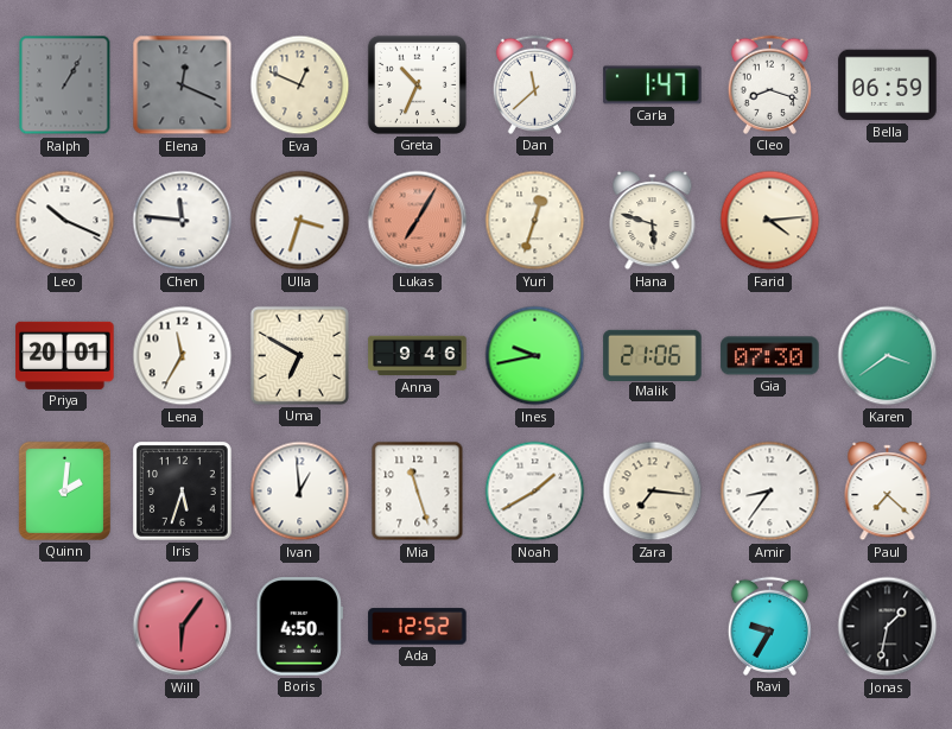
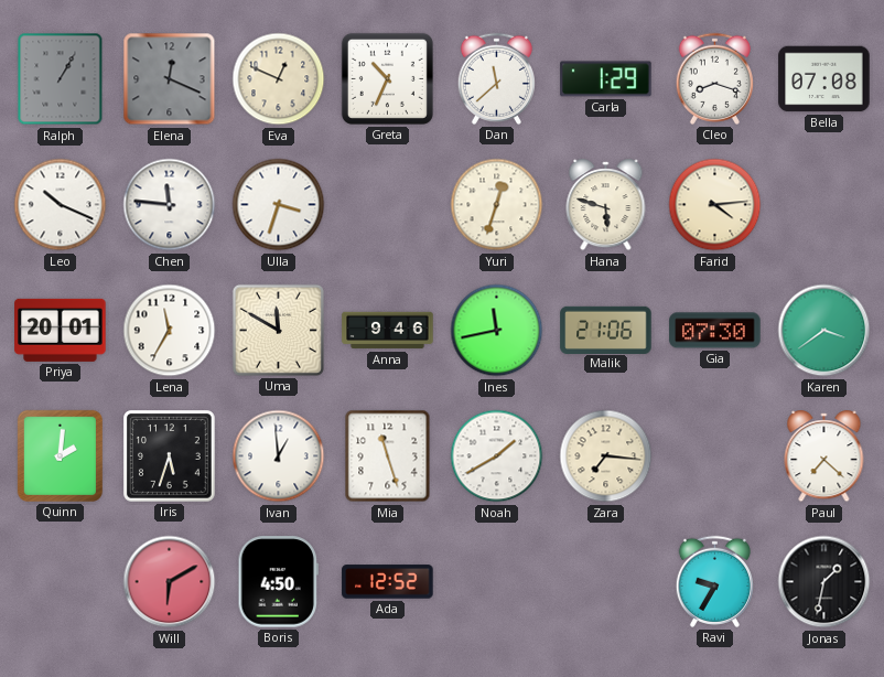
Carla: 1:47 -> 1:29 (606, 79)
Bella: 06:59 -> 07:08 (824, 79)
Lukas: 7:05 -> none (418, 221)
Uma: 6:50 -> 11:50 (278, 330)
Ines: 9:43 -> 11:43 (497, 331)
Amir: 8:36 -> none (770, 492)
Will: 6:06 -> 6:10 (170, 582)
